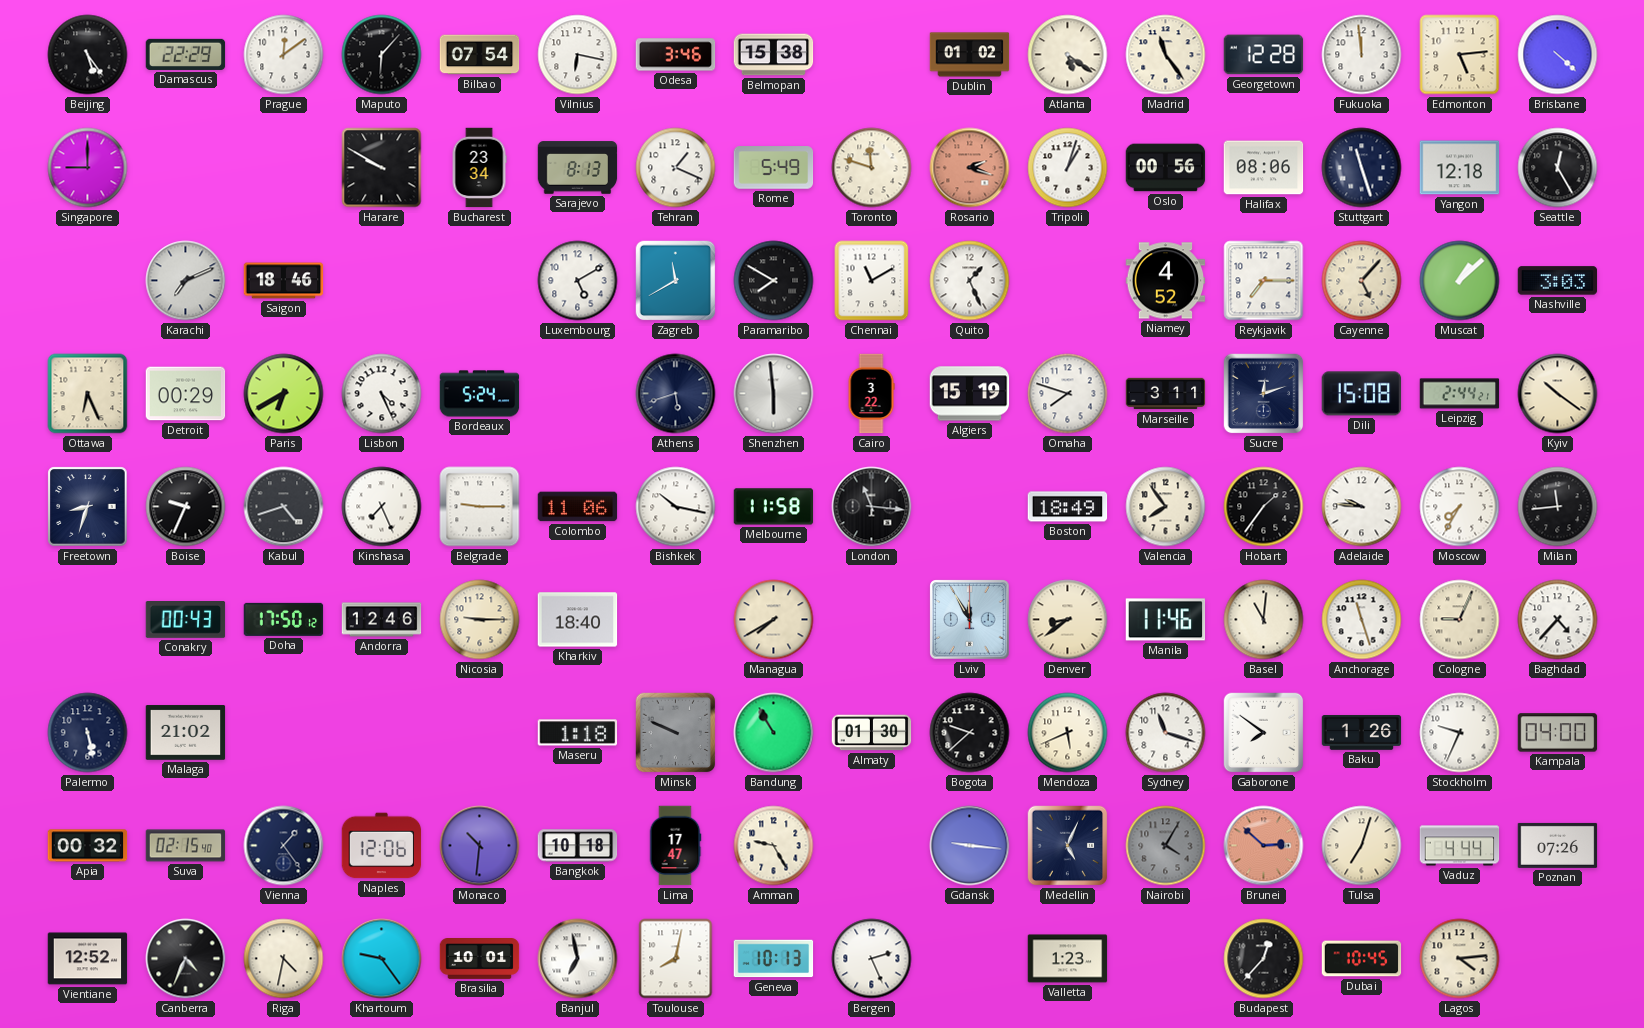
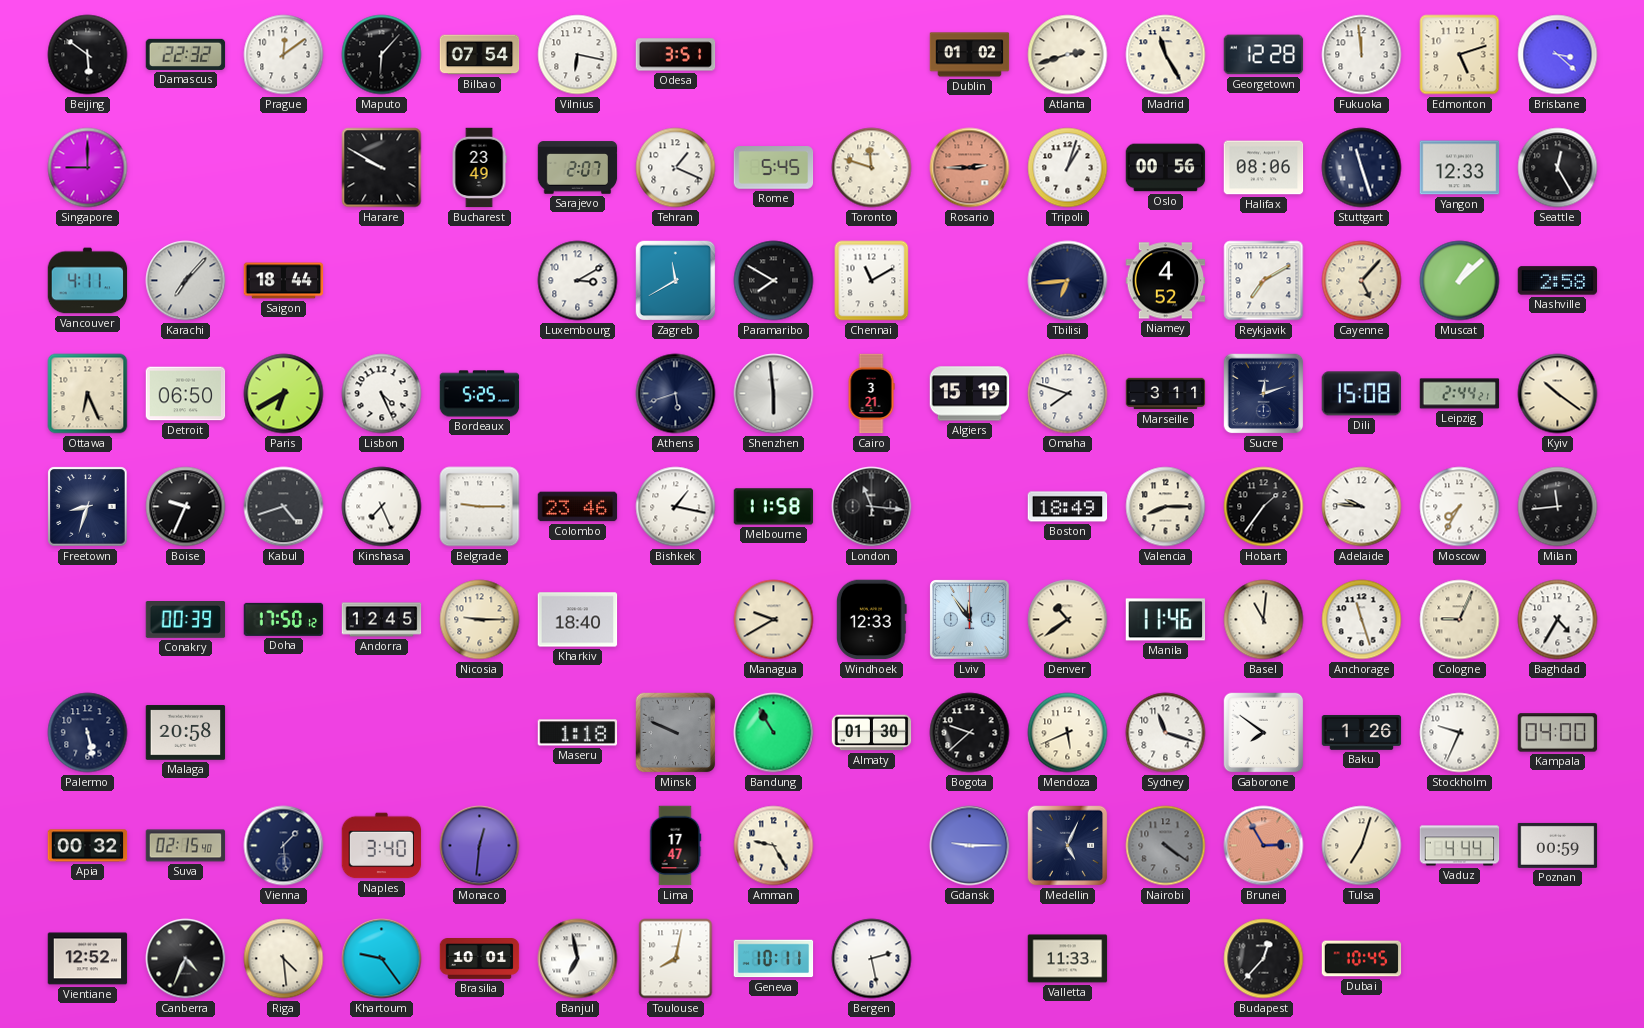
Beijing: 5:24 -> 5:51 (88, 55)
Damascus: 22:29 -> 22:32 (186, 54)
Odesa: 3:46 -> 3:51 (676, 55)
Belmopan: 15:38 -> none (774, 55)
Atlanta: 5:21 -> 2:42 (1068, 55)
Madrid: 11:24 -> 11:25 (1166, 55)
Edmonton: 5:14 -> 5:12 (1460, 55)
Brisbane: 4:22 -> 3:22 (1558, 55)
Bucharest: 23:34 -> 23:49 (479, 168)
Sarajevo: 8:13 -> 2:07 (578, 168)
Rome: 5:49 -> 5:45 (774, 168)
Rosario: 2:18 -> 2:45 (970, 168)
Yangon: 12:18 -> 12:33 (1460, 168)
Vancouver: none -> 4:11 (88, 281)
Karachi: 7:11 -> 7:07 (186, 281)
Saigon: 18:46 -> 18:44 (284, 281)
Luxembourg: 5:10 -> 3:10 (578, 281)
Quito: 1:26 -> none (970, 281)
Tbilisi: none -> 6:44 (1068, 281)
Reykjavik: 7:15 -> 7:10 (1264, 281)
Nashville: 3:03 -> 2:58 (1558, 281)
Detroit: 00:29 -> 06:50 (186, 394)
Bordeaux: 5:24 -> 5:25 (480, 394)
Cairo: 3:22 -> 3:21 (871, 394)
Colombo: 11:06 -> 23:46 (578, 507)
Bishkek: 10:17 -> 1:17 (676, 507)
Valencia: 7:54 -> 8:15 (1166, 507)
Conakry: 00:43 -> 00:39 (186, 620)
Andorra: 12:46 -> 12:45 (382, 620)
Managua: 7:40 -> 9:40 (774, 620)
Windhoek: none -> 12:33 (871, 620)
Lviv: 11:55 -> 11:54 (970, 620)
Denver: 8:39 -> 10:39 (1068, 620)
Baghdad: 4:37 -> 4:35 (1558, 620)
Malaga: 21:02 -> 20:58 (186, 733)
Vienna: 1:24 -> 1:29 (284, 846)
Naples: 12:06 -> 3:40 (382, 846)
Monaco: 10:31 -> 12:31 (480, 846)
Bangkok: 10:18 -> none (578, 846)
Gdansk: 9:16 -> 9:15 (970, 846)
Nairobi: 4:05 -> 4:21 (1166, 846)
Brunei: 2:52 -> 2:55 (1264, 846)
Poznan: 07:26 -> 00:59 (1558, 845)
Riga: 4:32 -> 4:29 (284, 959)
Geneva: 10:13 -> 10:11 (774, 959)
Bergen: 2:26 -> 2:28 (872, 959)
Valletta: 1:23 -> 11:33 (1068, 959)
Lagos: 4:14 -> none (1460, 959)
